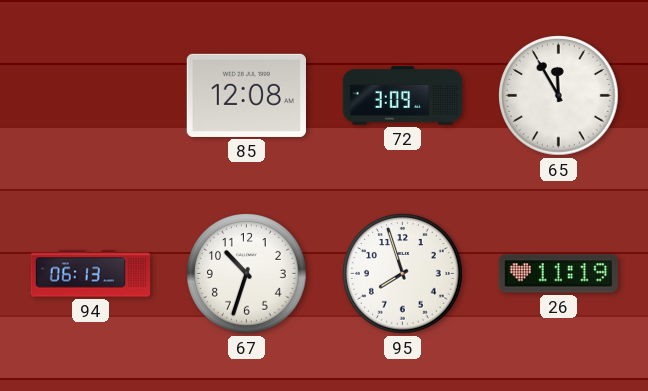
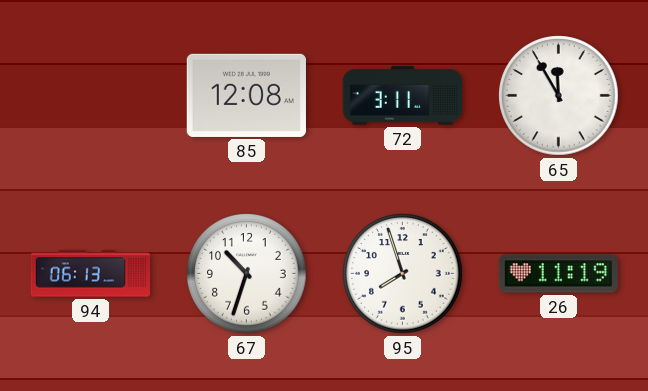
72: 3:09 -> 3:11 (403, 96)
